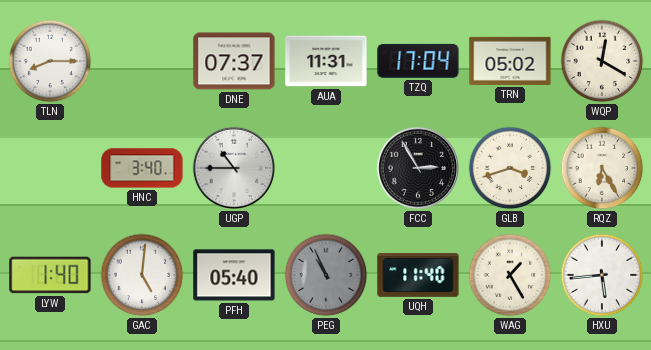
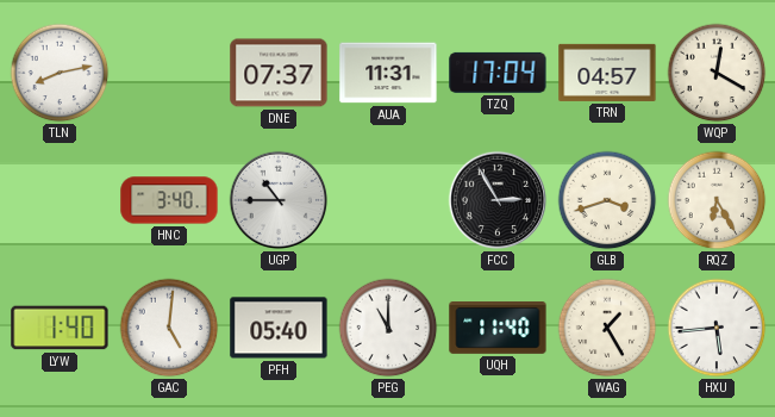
TLN: 8:15 -> 8:13 (60, 73)
TRN: 05:02 -> 04:57 (607, 73)
PEG: 10:56 -> 11:00 (388, 328)
PEG dial: grey -> white (388, 328)
